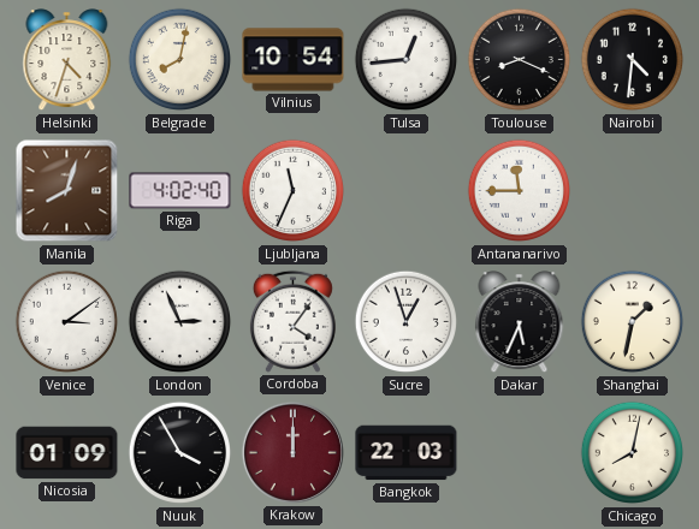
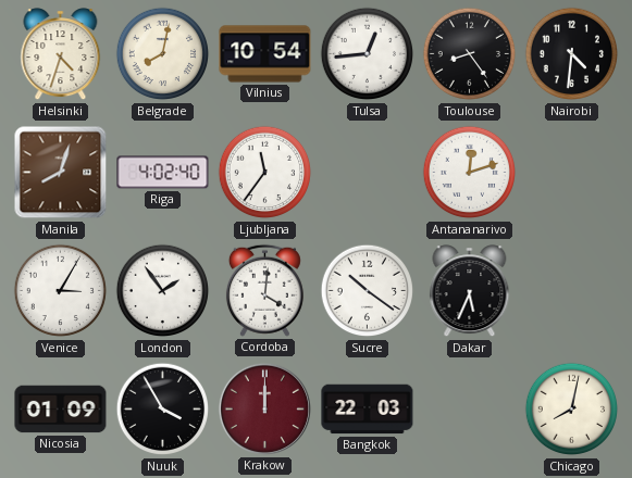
Toulouse: 8:19 -> 8:24 (470, 54)
Ljubljana: 11:34 -> 11:36 (265, 173)
Antananarivo: 11:45 -> 12:12 (470, 173)
Venice: 3:09 -> 3:05 (61, 291)
London: 2:56 -> 1:54 (163, 291)
Cordoba: 4:06 -> 4:01 (264, 290)
Sucre: 12:57 -> 10:21 (368, 291)
Shanghai: 1:32 -> none (633, 322)
